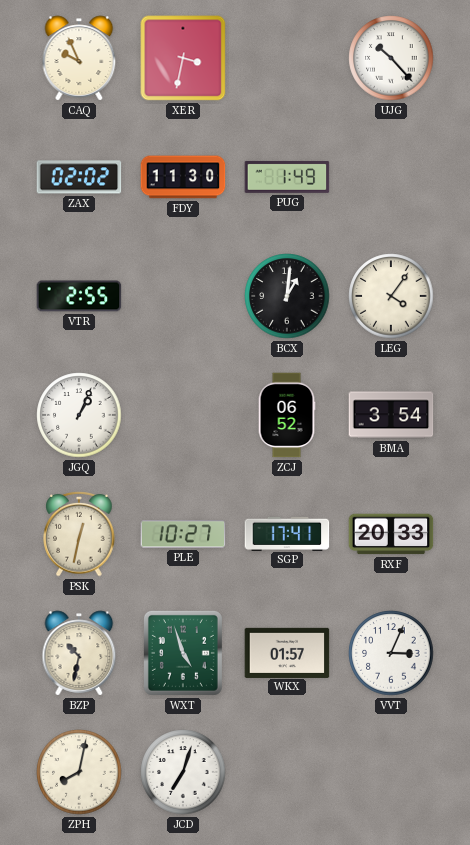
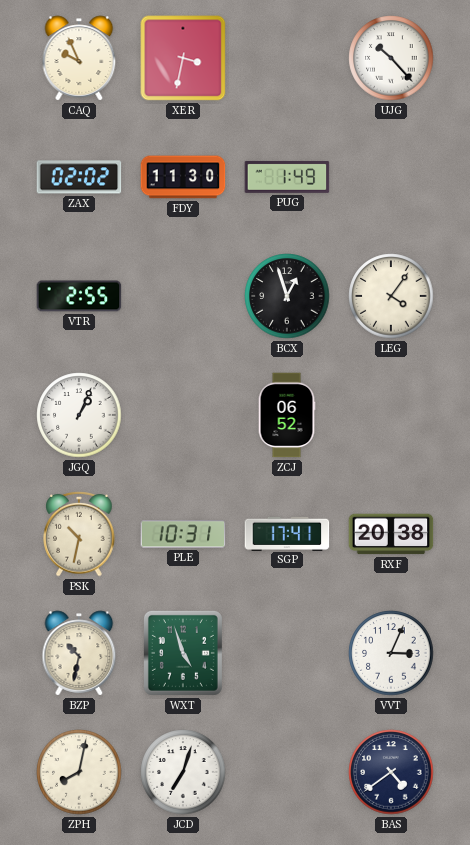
BCX: 1:01 -> 12:57 (287, 296)
BMA: 3:54 -> none (391, 415)
PSK: 12:32 -> 10:32 (79, 534)
PLE: 10:27 -> 10:31 (183, 534)
RXF: 20:33 -> 20:38 (391, 534)
WKX: 01:57 -> none (287, 652)
BAS: none -> 4:39 (391, 772)
